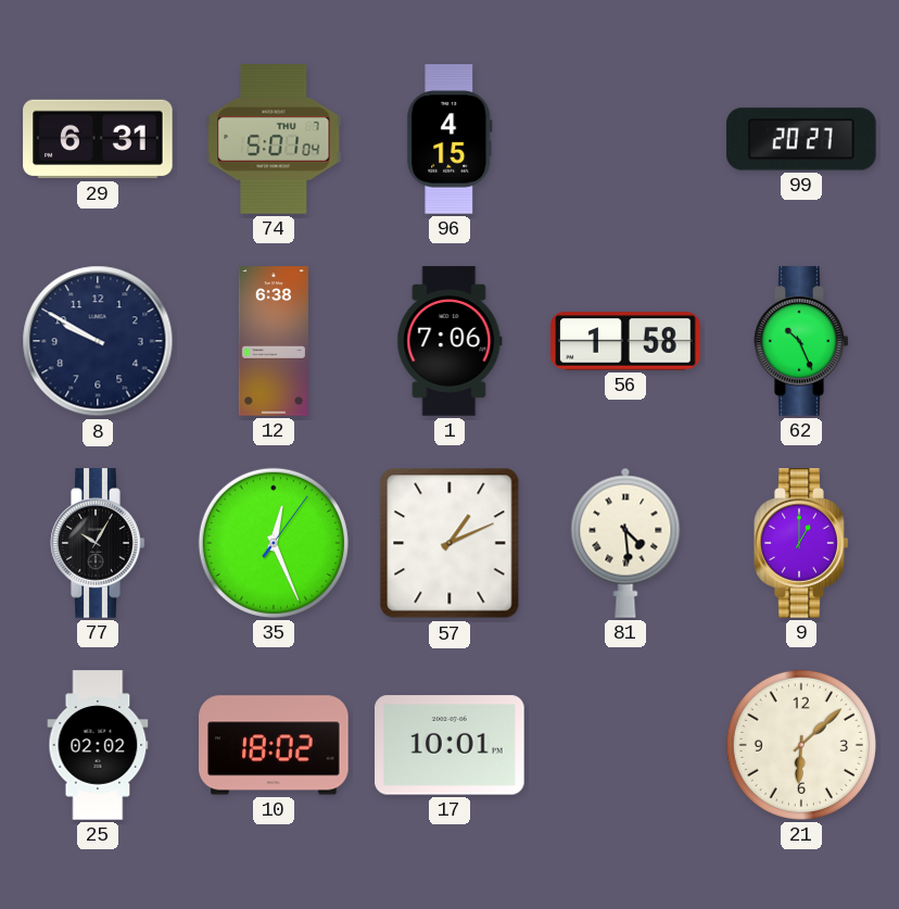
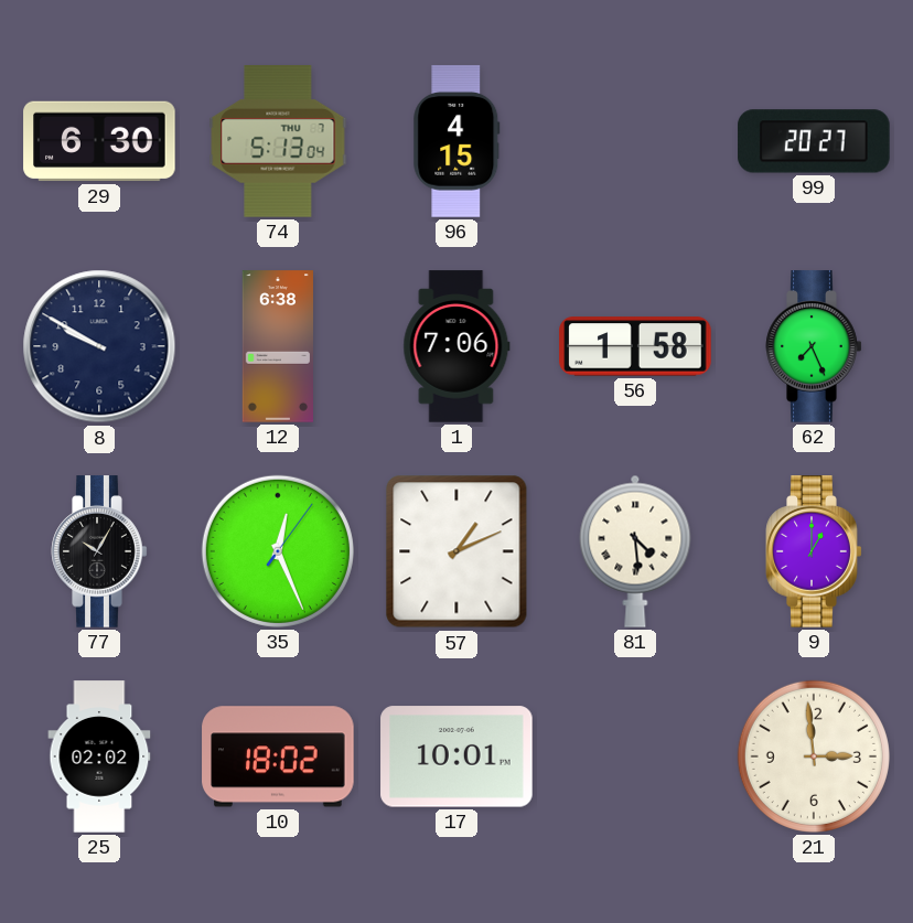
29: 6:31 -> 6:30 (99, 141)
74: 5:01 -> 5:13 (278, 141)
62: 10:26 -> 7:26 (814, 346)
21: 6:08 -> 2:59 (814, 756)
